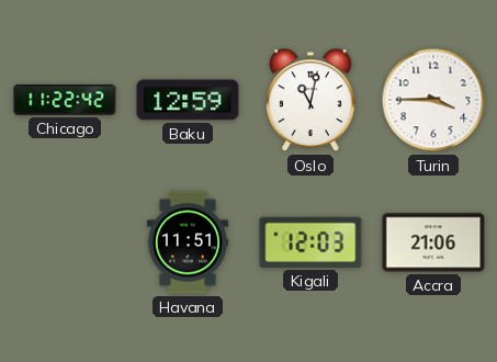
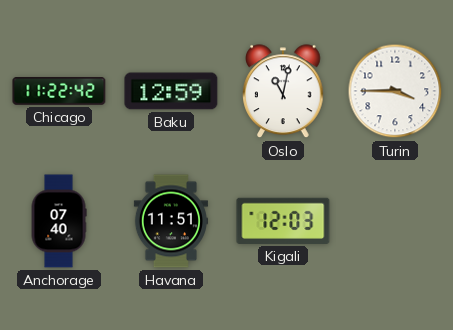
Anchorage: none -> 07:40 (59, 221)
Accra: 21:06 -> none (433, 242)
